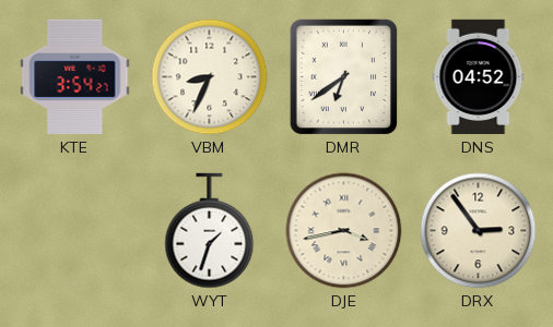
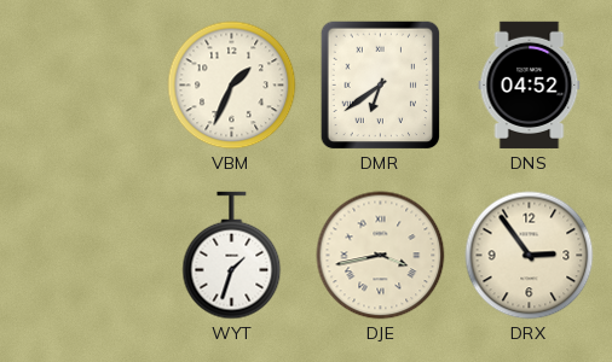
KTE: 3:54 -> none (75, 76)
VBM: 8:34 -> 1:34 (232, 86)
